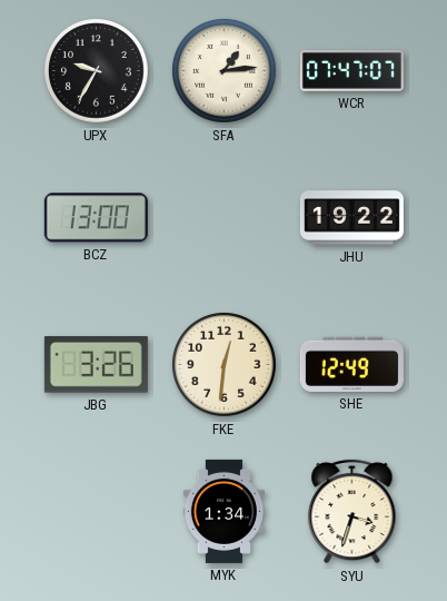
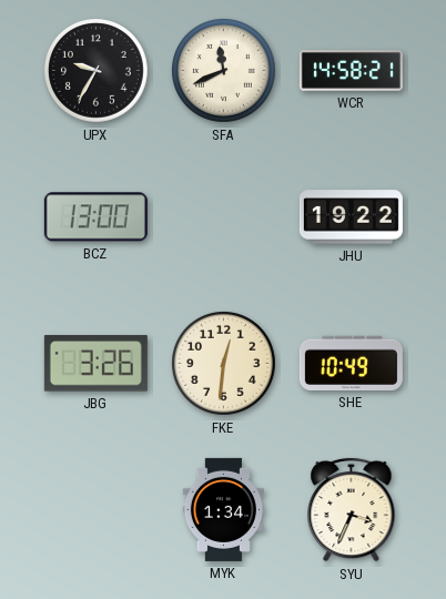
SFA: 1:14 -> 11:41 (224, 71)
WCR: 07:47 -> 14:58 (351, 71)
SHE: 12:49 -> 10:49 (351, 363)
SYU: 3:33 -> 3:34 (352, 509)
